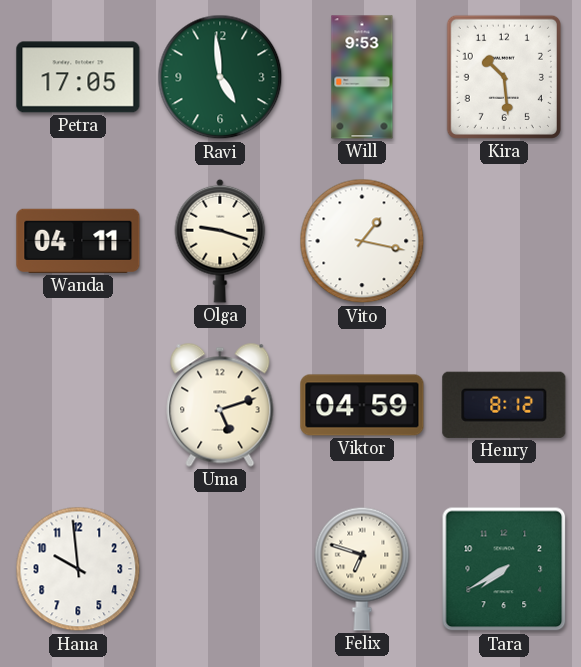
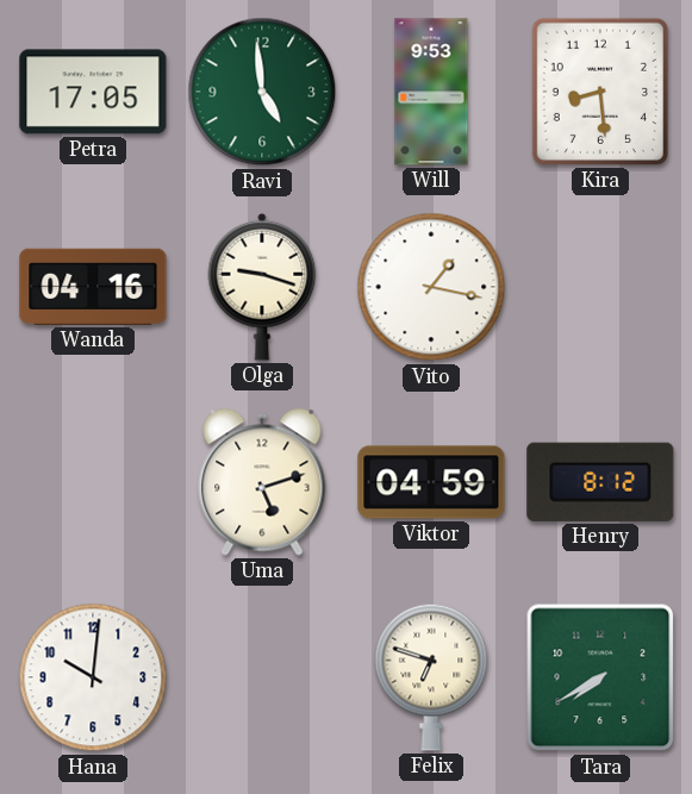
Kira: 10:29 -> 8:29 (600, 92)
Wanda: 04:11 -> 04:16 (93, 287)
Hana: 9:59 -> 10:01 (93, 677)
